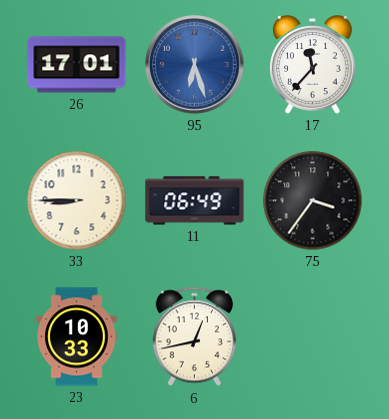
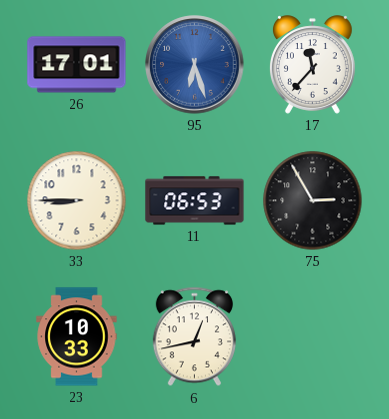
11: 06:49 -> 06:53 (195, 201)
75: 3:36 -> 2:55 (313, 201)
